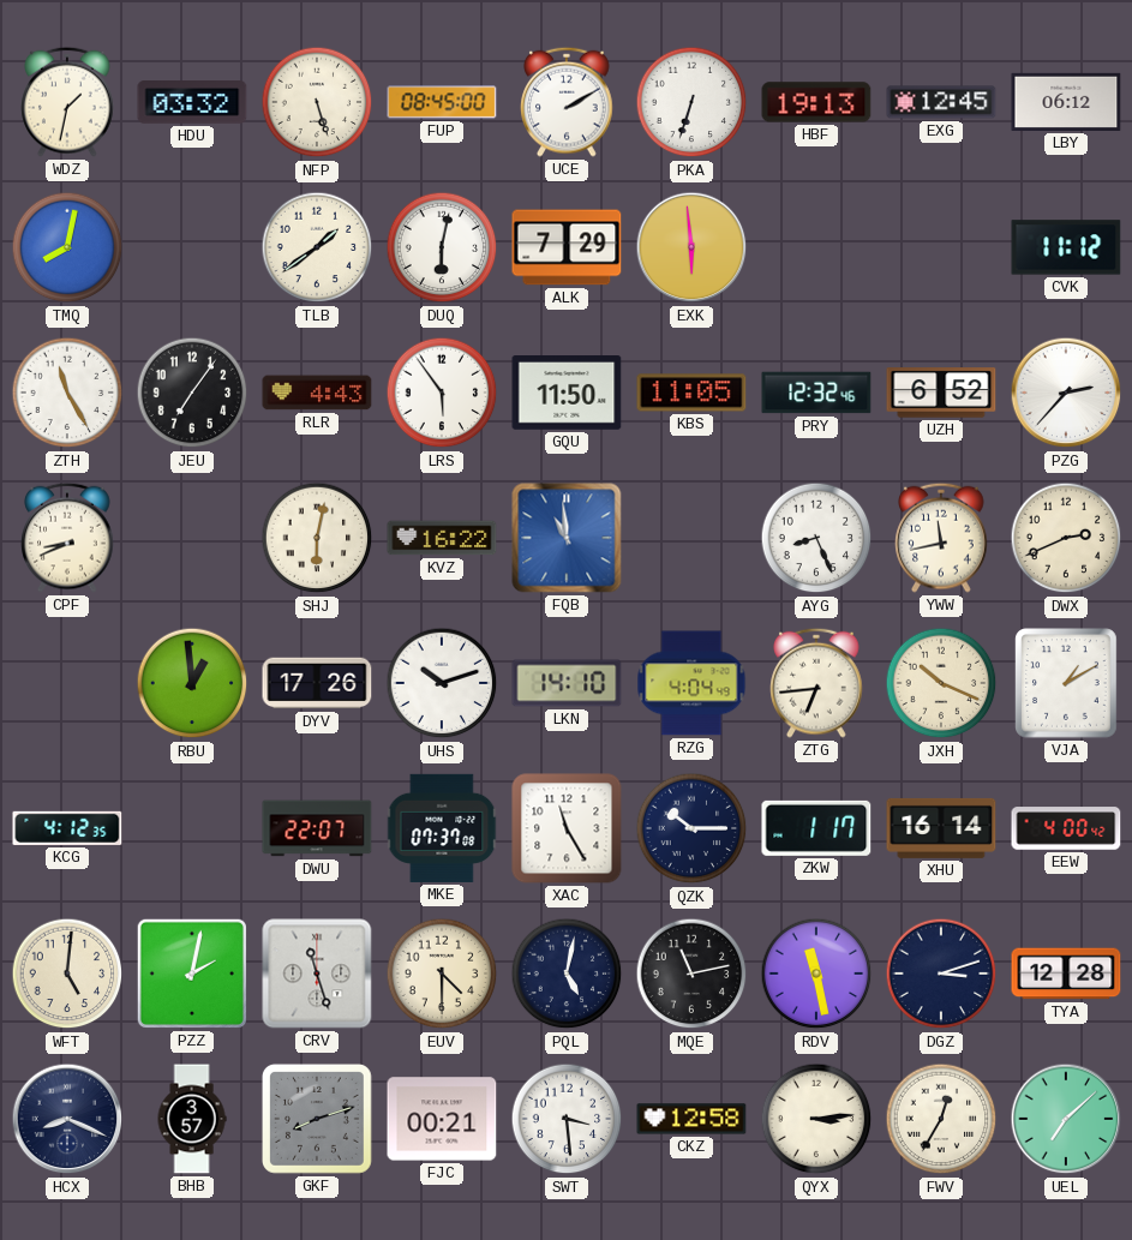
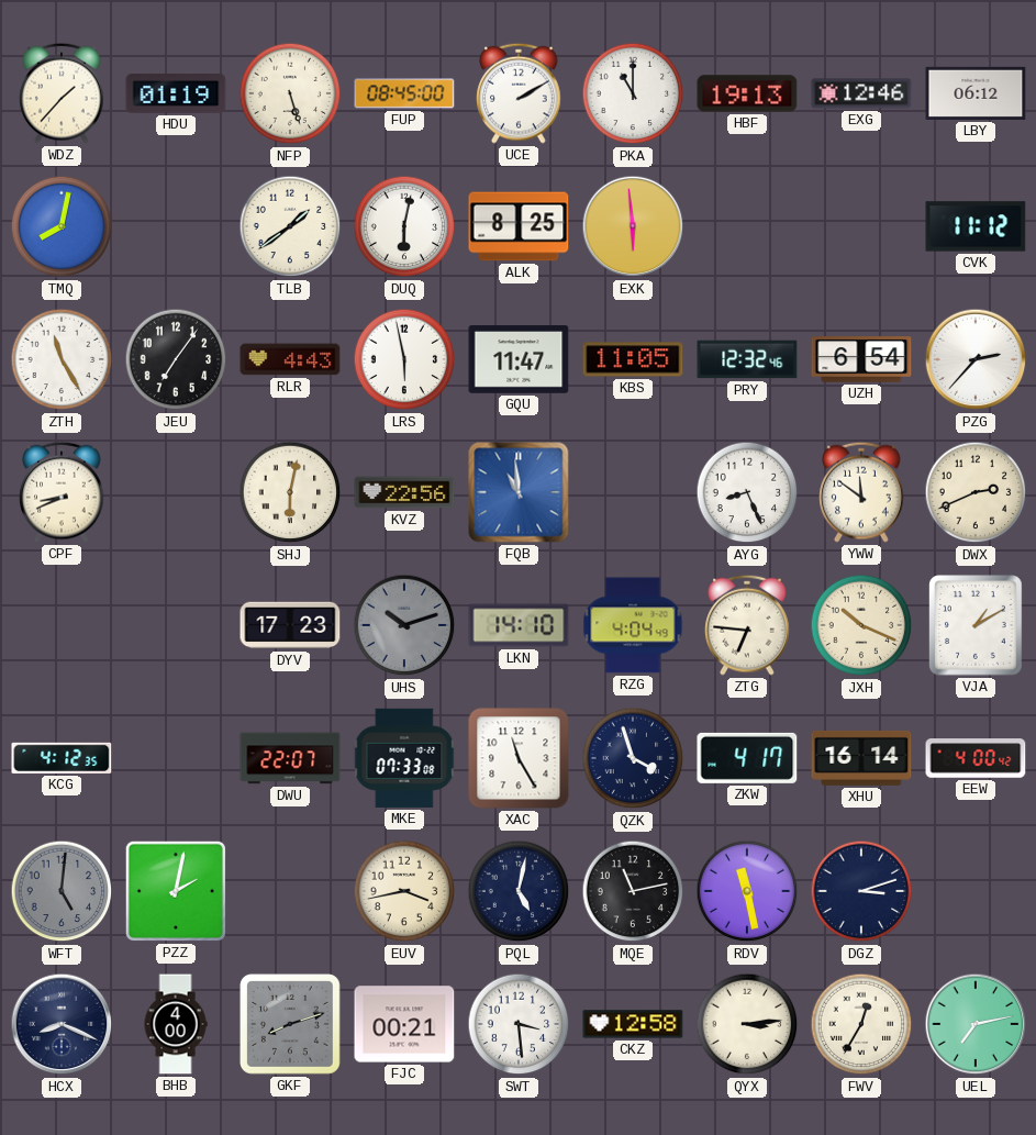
WDZ: 1:32 -> 1:37 (62, 93)
HDU: 03:32 -> 01:19 (176, 94)
PKA: 6:33 -> 11:00 (633, 93)
EXG: 12:45 -> 12:46 (861, 93)
ALK: 7:29 -> 8:25 (519, 226)
LRS: 5:54 -> 5:58 (404, 359)
GQU: 11:50 -> 11:47 (519, 360)
UZH: 6:52 -> 6:54 (861, 359)
KVZ: 16:22 -> 22:56 (404, 492)
YWW: 11:43 -> 11:51 (861, 492)
RBU: 12:59 -> none (192, 683)
DYV: 17:26 -> 17:23 (290, 625)
UHS dial: white -> grey (404, 625)
ZTG: 6:44 -> 6:46 (747, 625)
MKE: 07:37 -> 07:33 (404, 758)
QZK: 10:15 -> 3:57 (633, 758)
ZKW: 1:17 -> 4:17 (747, 758)
WFT dial: cream -> grey (62, 891)
CRV: 11:27 -> none (317, 974)
EUV: 4:30 -> 3:43 (404, 891)
TYA: 12:28 -> none (1066, 974)
BHB: 3:57 -> 4:00 (176, 1024)
UEL: 7:08 -> 7:13 (976, 1024)
